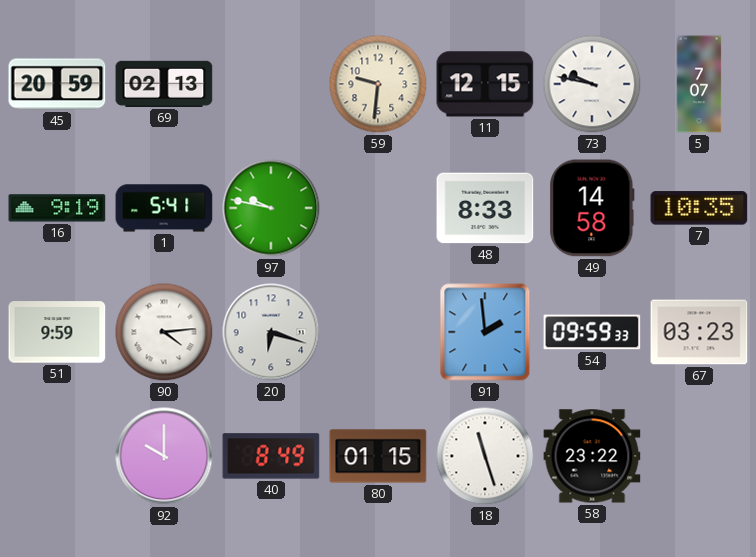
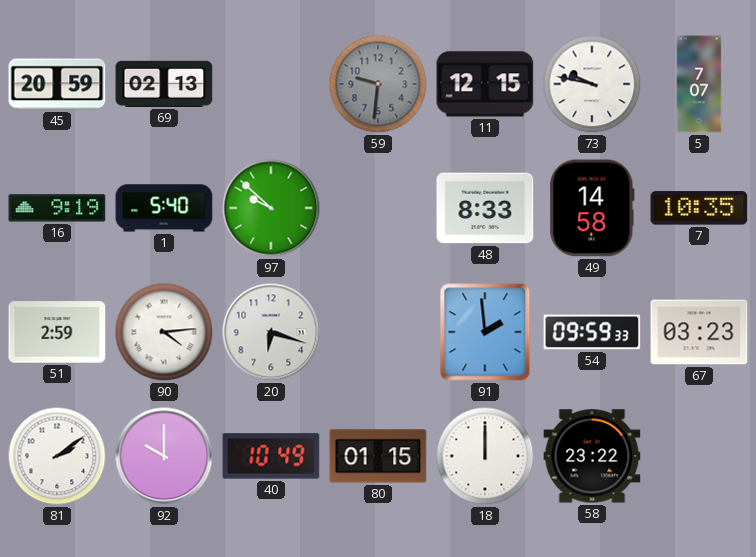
59 dial: cream -> grey (378, 84)
1: 5:41 -> 5:40 (164, 208)
97: 9:47 -> 9:52 (271, 208)
51: 9:59 -> 2:59 (57, 332)
81: none -> 2:09 (57, 456)
40: 8:49 -> 10:49 (271, 456)
18: 11:27 -> 12:00 (485, 456)
